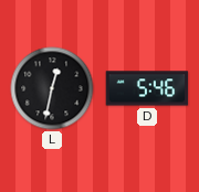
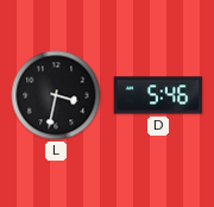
L: 12:32 -> 3:32 (56, 95)
